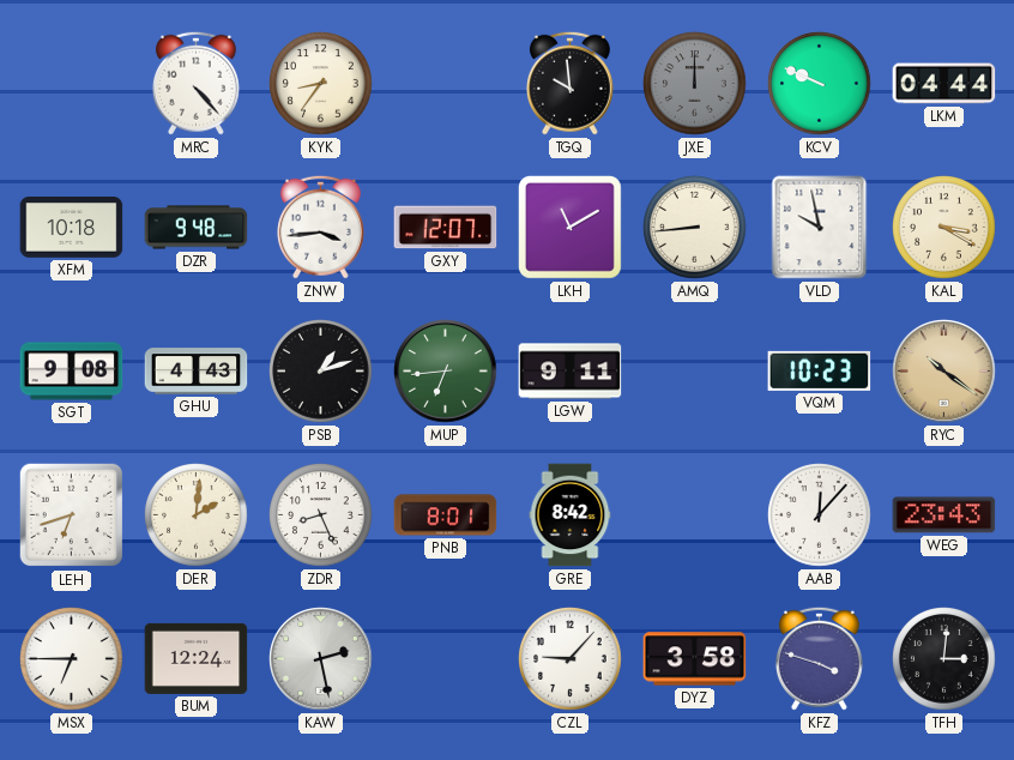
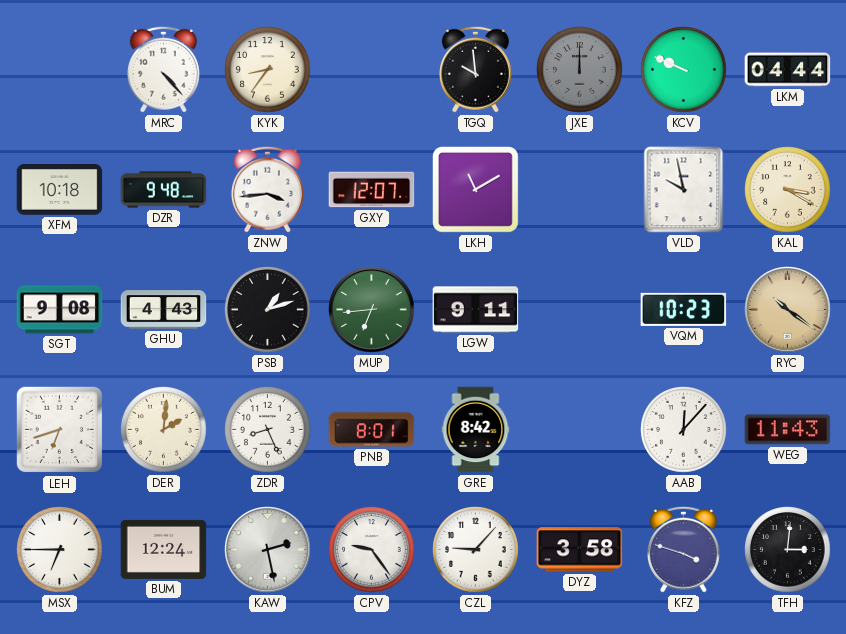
AMQ: 8:44 -> none (695, 228)
WEG: 23:43 -> 11:43 (788, 430)
CPV: none -> 9:24 (372, 550)
